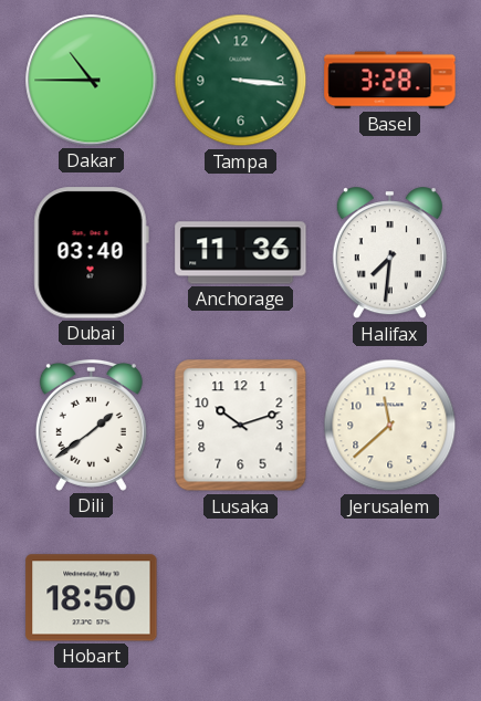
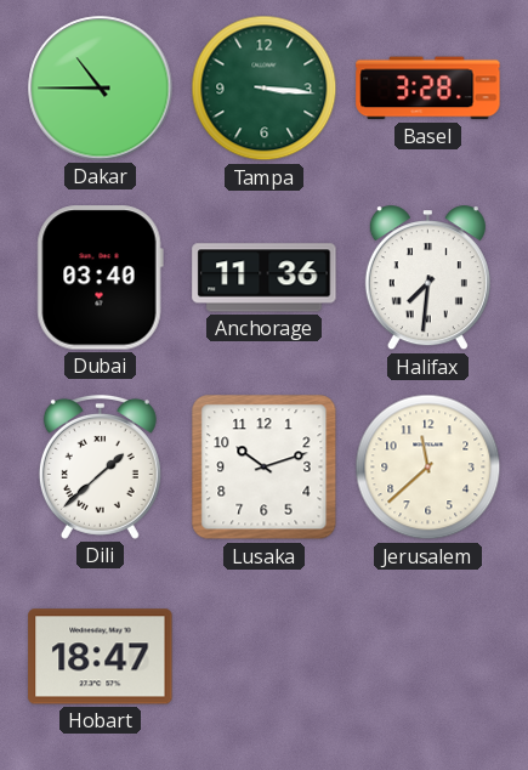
Dili: 1:39 -> 1:38 (100, 466)
Hobart: 18:50 -> 18:47 (101, 657)
